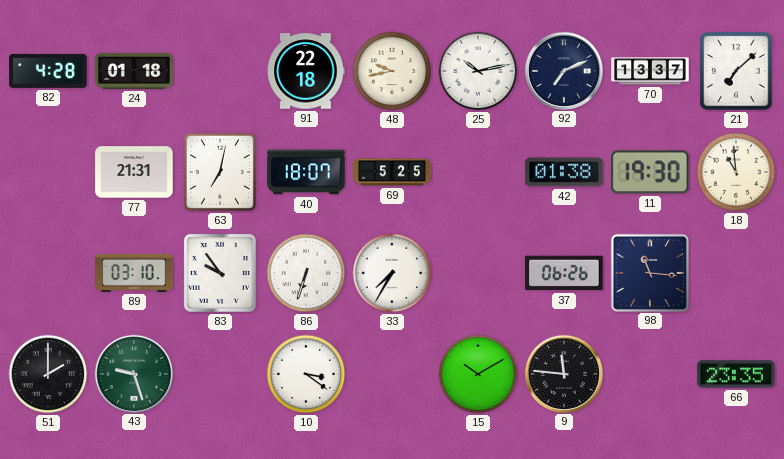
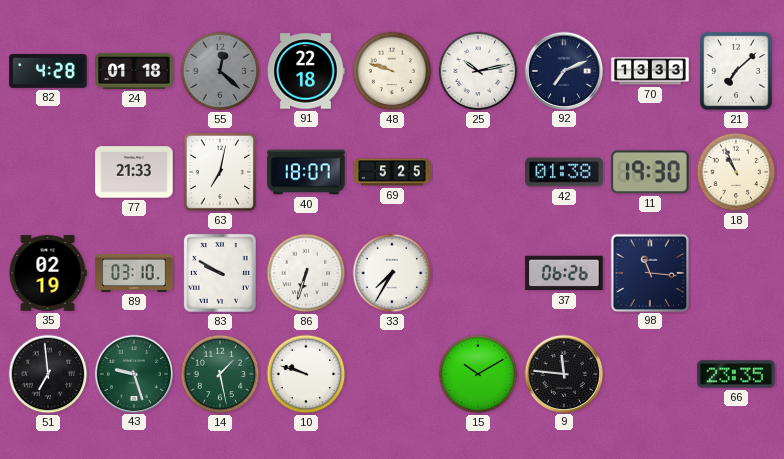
55: none -> 12:22 (220, 71)
48: 9:43 -> 9:48 (392, 71)
70: 13:37 -> 13:33 (650, 71)
77: 21:31 -> 21:33 (134, 172)
18: 10:59 -> 10:56 (736, 172)
35: none -> 02:19 (48, 273)
83: 9:54 -> 9:50 (220, 273)
51: 2:00 -> 6:59 (48, 374)
14: none -> 1:28 (220, 374)
10: 3:21 -> 9:48 (306, 374)
